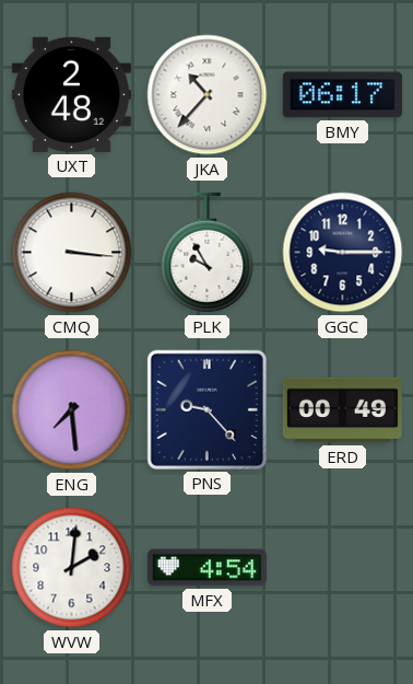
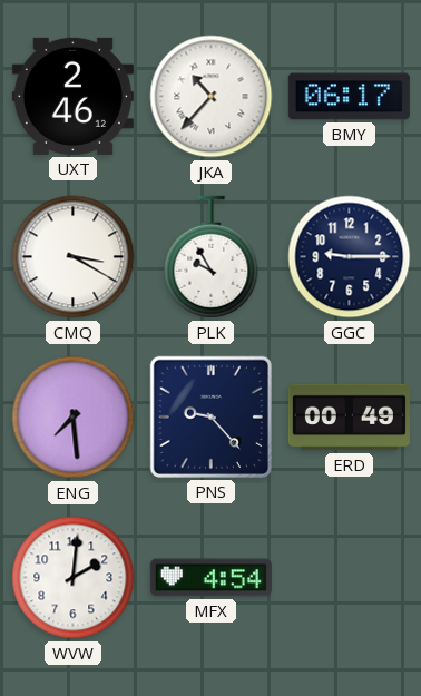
UXT: 2:48 -> 2:46 (72, 96)
CMQ: 3:16 -> 3:20 (74, 257)
